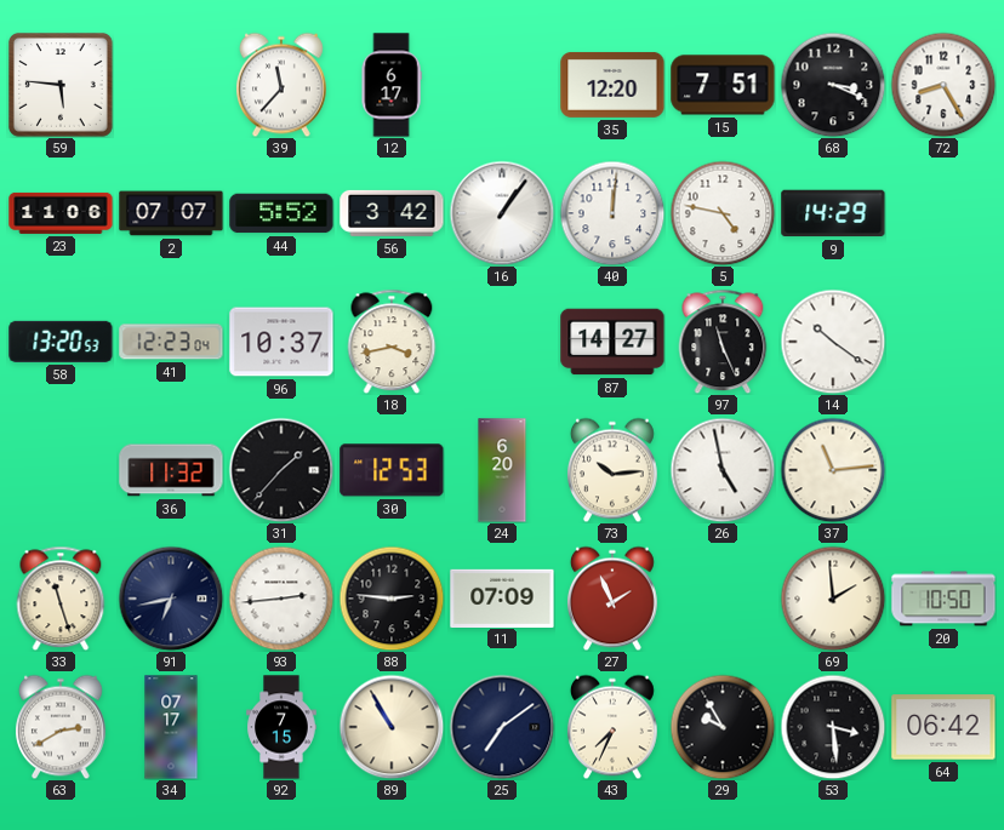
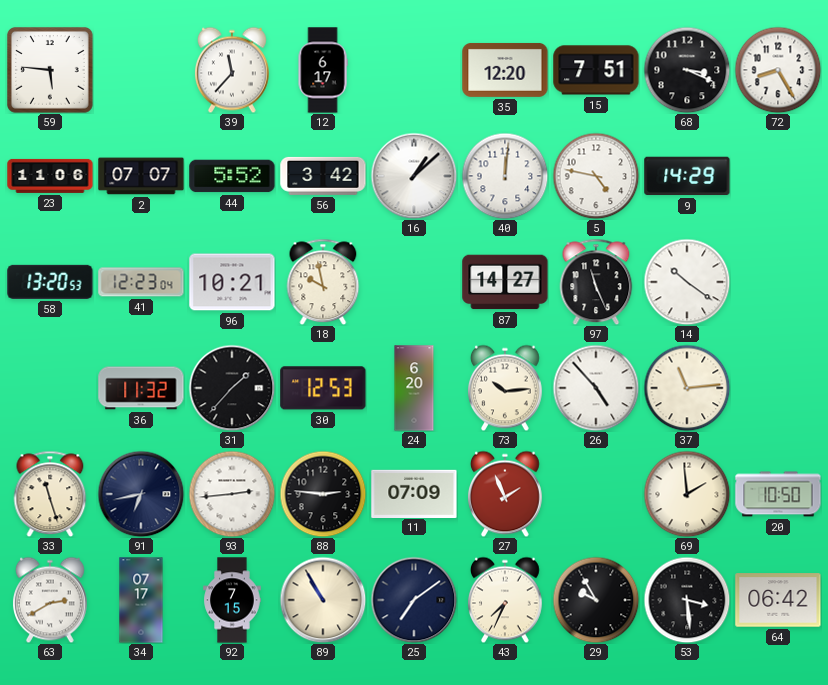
16: 1:06 -> 1:08 (414, 176)
96: 10:37 -> 10:21 (232, 282)
18: 3:43 -> 9:58 (323, 282)
26: 4:58 -> 4:53 (596, 388)
